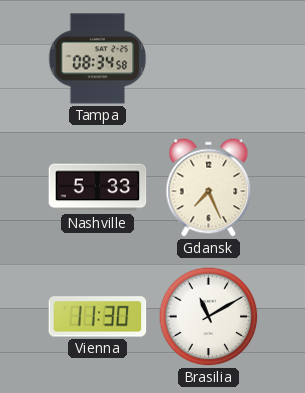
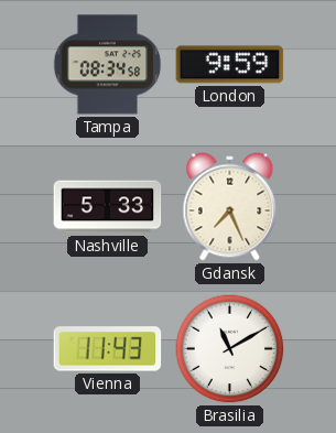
London: none -> 9:59 (230, 65)
Vienna: 11:30 -> 11:43 (108, 349)
